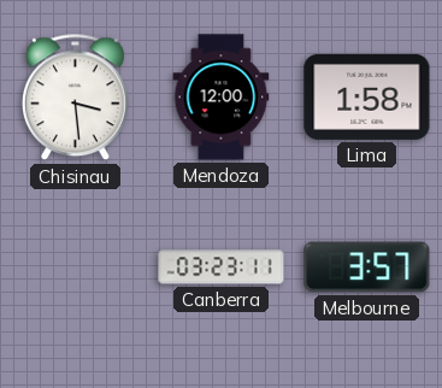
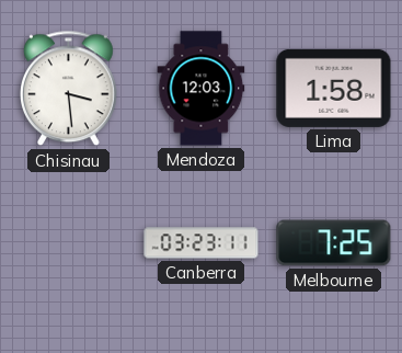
Mendoza: 12:00 -> 12:03 (202, 89)
Melbourne: 3:57 -> 7:25 (334, 243)
